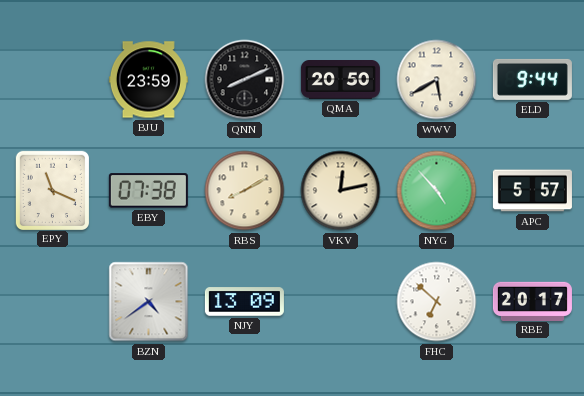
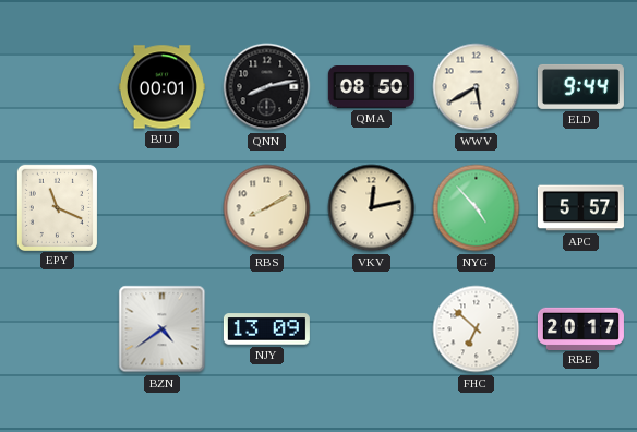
BJU: 23:59 -> 00:01 (161, 87)
QNN: 8:11 -> 8:13 (267, 87)
QMA: 20:50 -> 08:50 (371, 87)
EBY: 07:38 -> none (148, 191)
